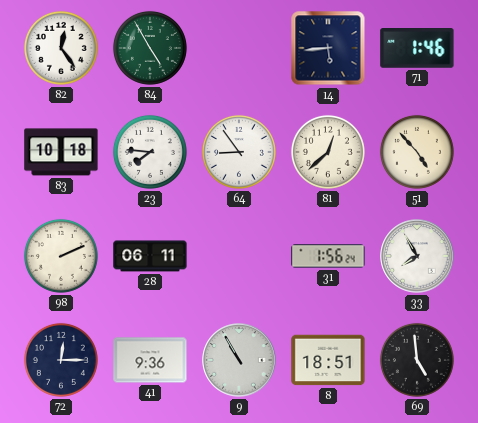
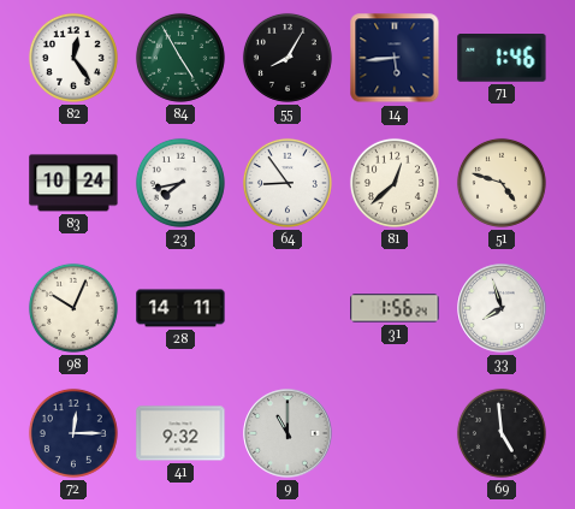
55: none -> 8:05 (287, 58)
83: 10:18 -> 10:24 (73, 183)
23: 7:46 -> 7:43 (180, 183)
51: 4:53 -> 4:48 (502, 183)
98: 2:11 -> 10:04 (73, 308)
28: 06:11 -> 14:11 (180, 308)
33: 7:55 -> 7:57 (502, 308)
41: 9:36 -> 9:32 (180, 433)
9: 10:55 -> 11:00 (287, 433)
8: 18:51 -> none (328, 360)
